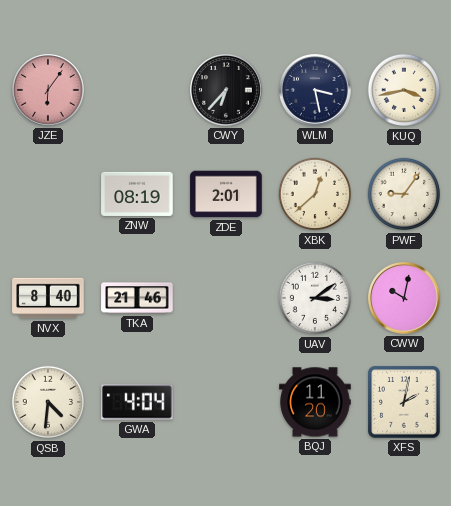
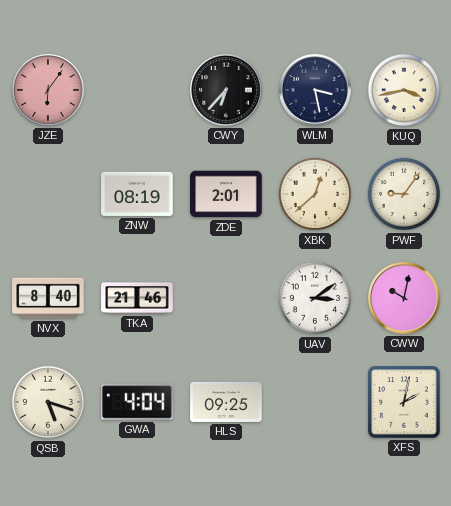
QSB: 4:31 -> 5:18 (48, 402)
HLS: none -> 09:25 (226, 402)
BQJ: 11:20 -> none (315, 402)
